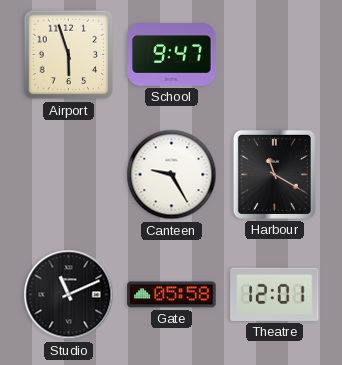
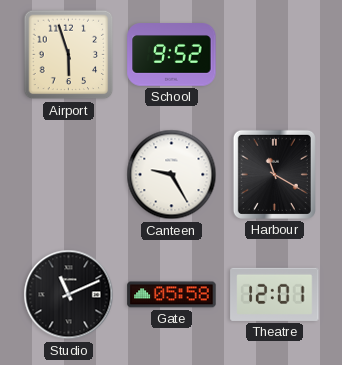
School: 9:47 -> 9:52 (172, 55)
